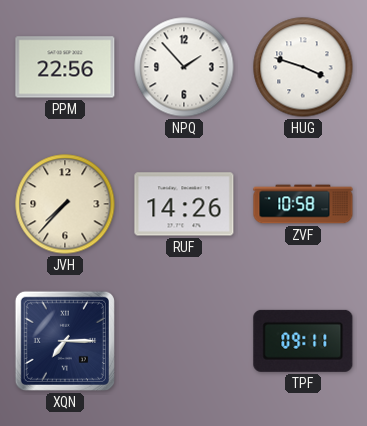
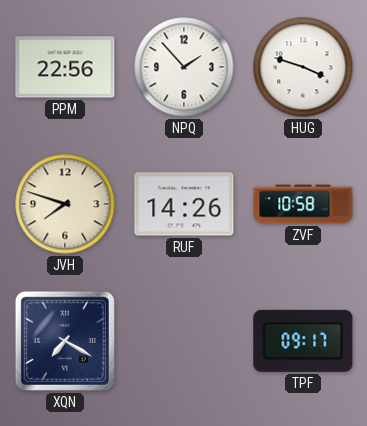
JVH: 7:37 -> 7:48 (65, 204)
XQN: 7:15 -> 7:20 (65, 341)
TPF: 09:11 -> 09:17 (303, 341)
